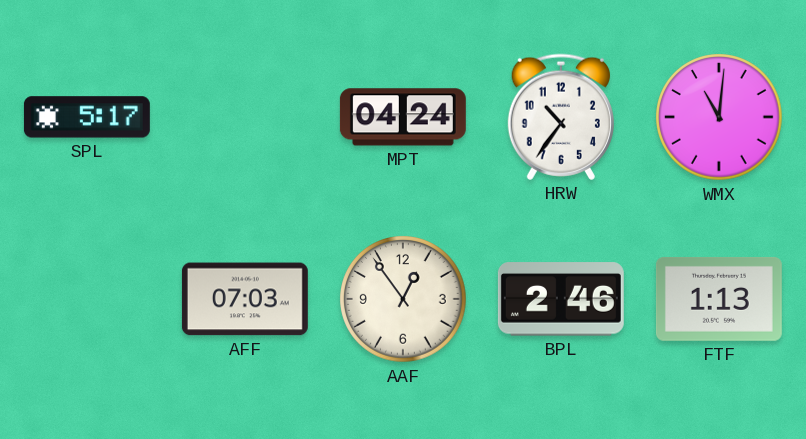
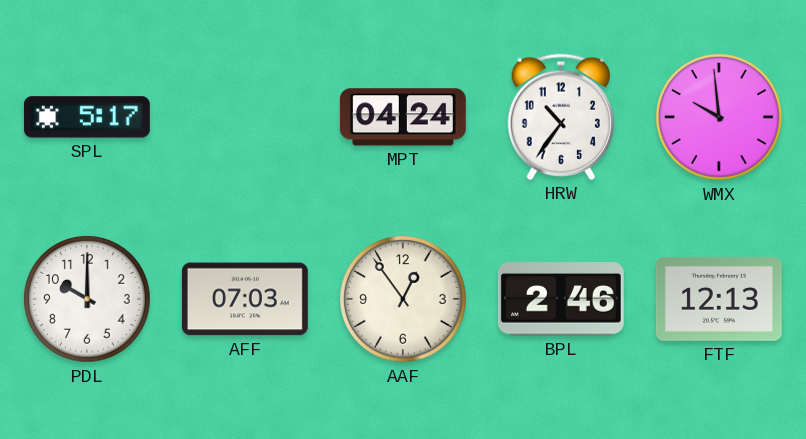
WMX: 11:01 -> 9:59 (720, 118)
PDL: none -> 10:00 (88, 300)
FTF: 1:13 -> 12:13 (719, 299)
